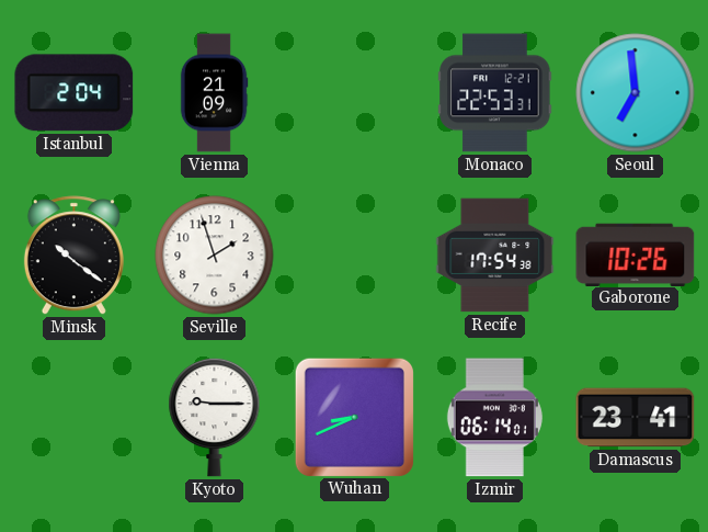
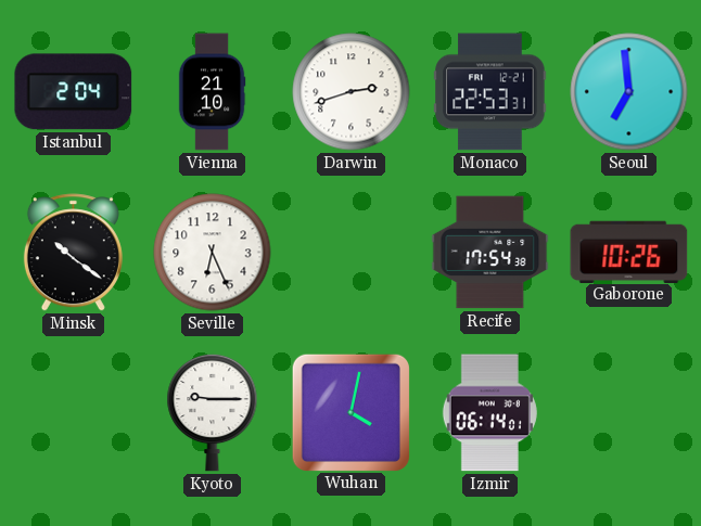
Vienna: 21:09 -> 21:10 (212, 92)
Darwin: none -> 2:42 (352, 92)
Seville: 1:57 -> 6:26 (213, 253)
Wuhan: 8:41 -> 4:02 (351, 412)
Damascus: 23:41 -> none (636, 418)
